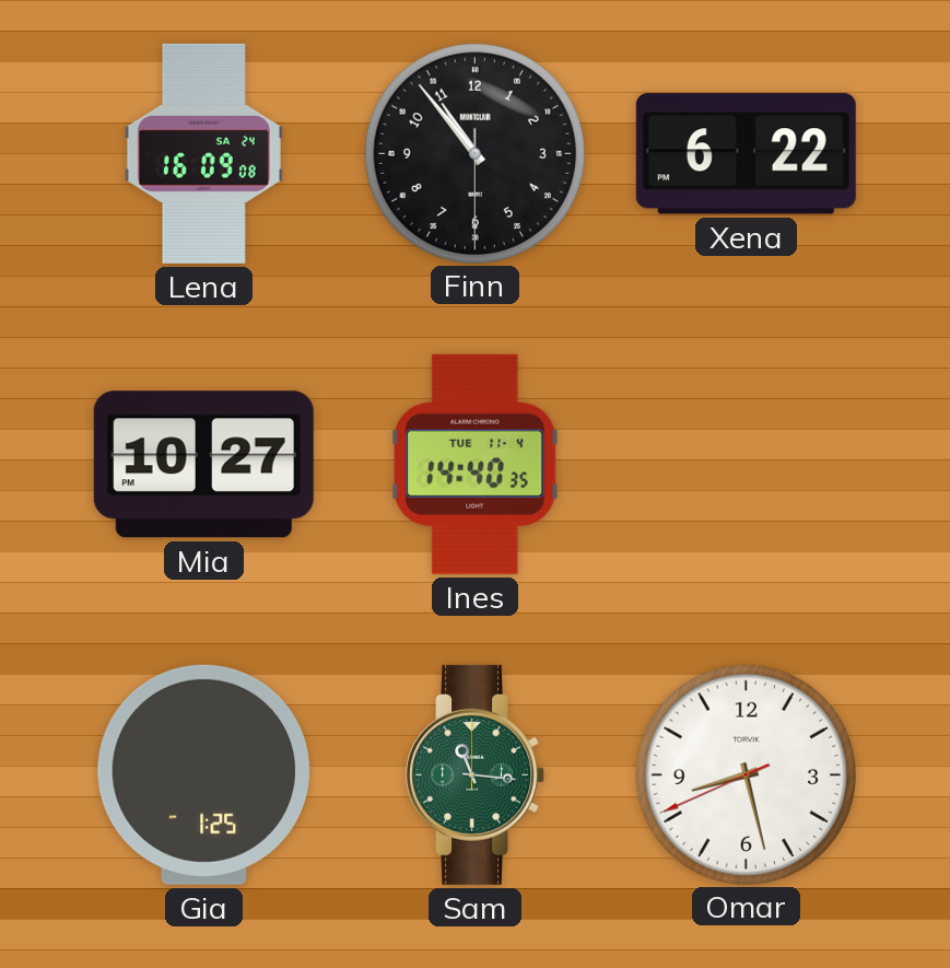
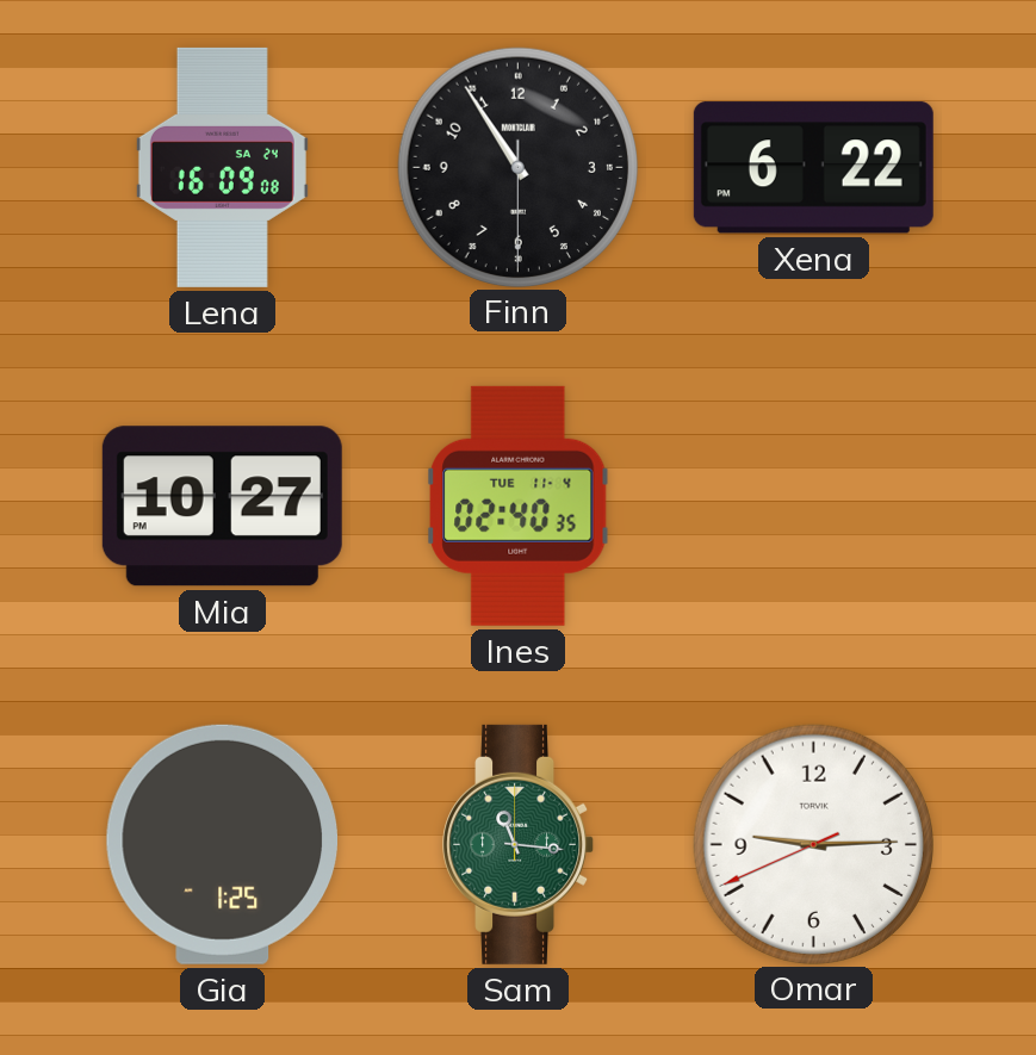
Finn: 10:53 -> 10:54 (517, 167)
Ines: 14:40 -> 02:40 (519, 505)
Omar: 8:27 -> 9:14 (813, 844)
